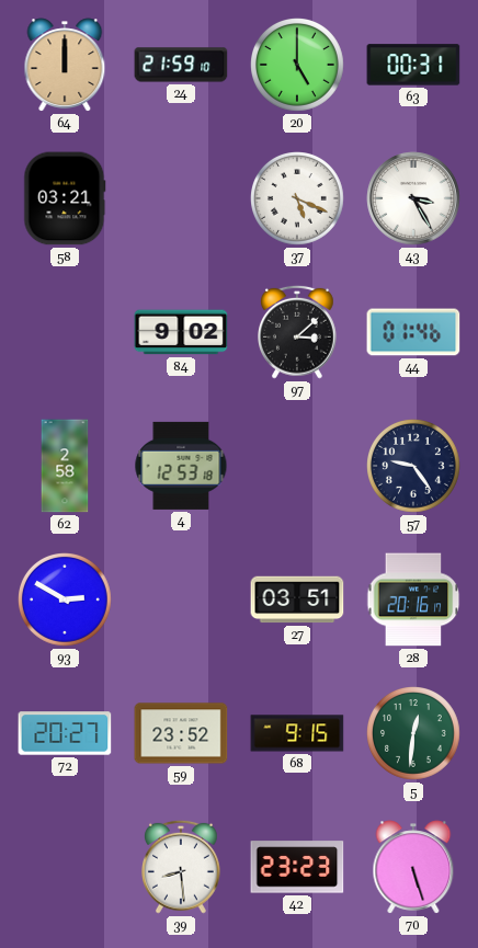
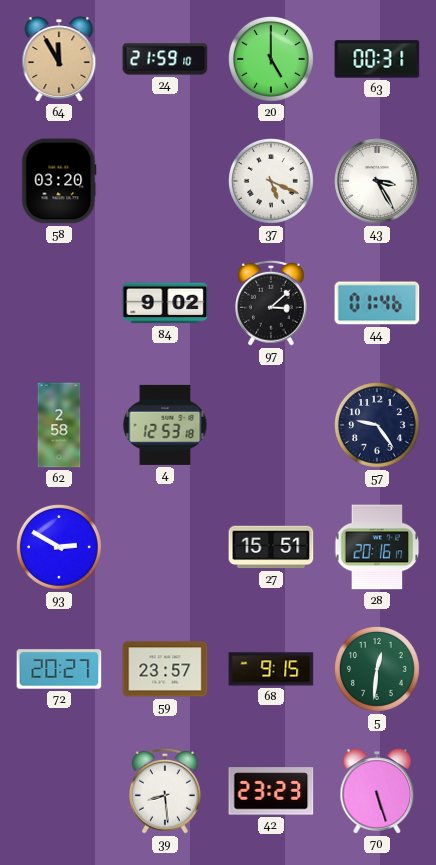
64: 12:00 -> 11:55 (59, 59)
58: 03:21 -> 03:20 (59, 181)
27: 03:51 -> 15:51 (271, 547)
59: 23:52 -> 23:57 (165, 669)
